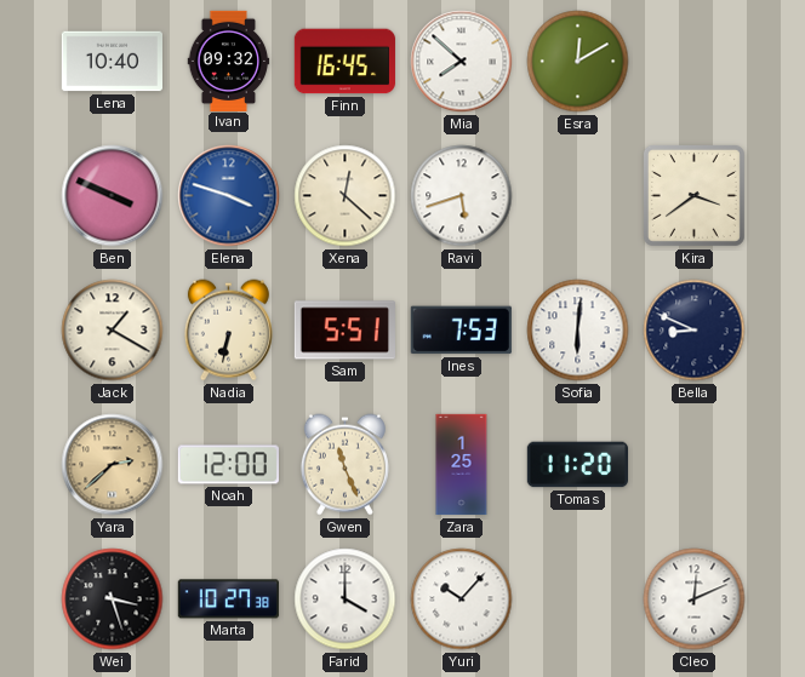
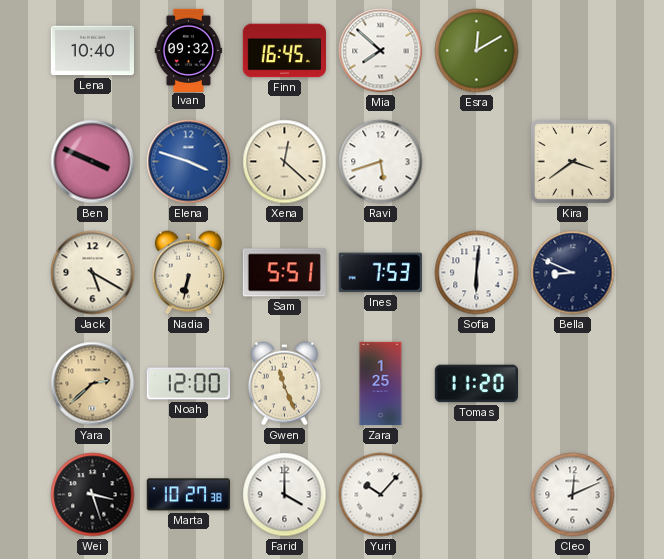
Jack: 1:20 -> 5:20 (93, 273)
